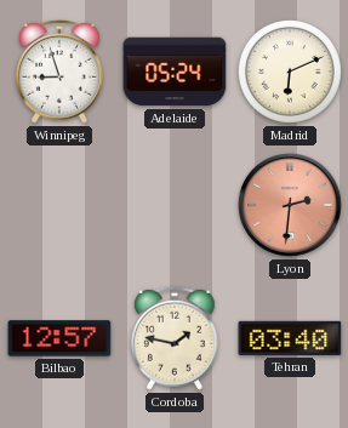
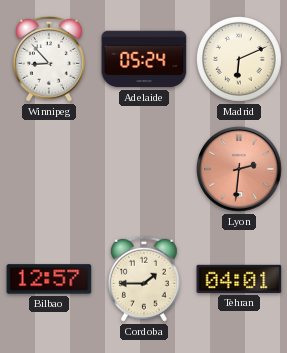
Winnipeg: 8:57 -> 8:53 (49, 59)
Cordoba: 1:47 -> 1:45 (144, 279)
Tehran: 03:40 -> 04:01 (239, 279)
